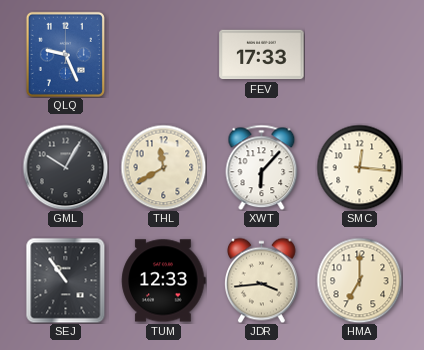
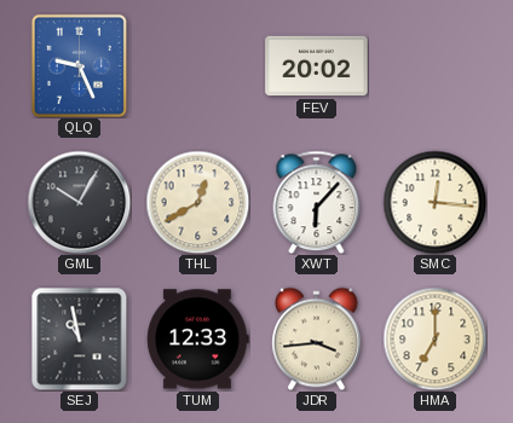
FEV: 17:33 -> 20:02 (317, 66)
THL: 11:40 -> 12:40 (197, 202)
SEJ: 10:54 -> 10:58 (80, 338)
